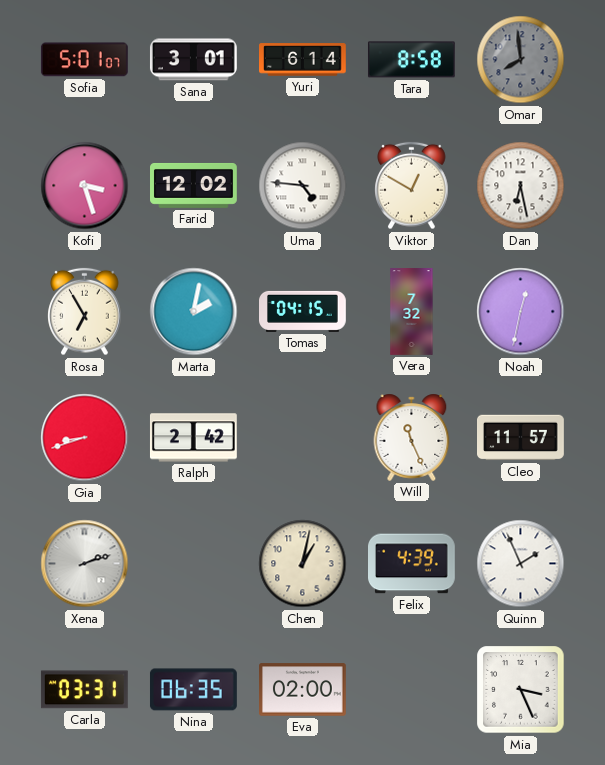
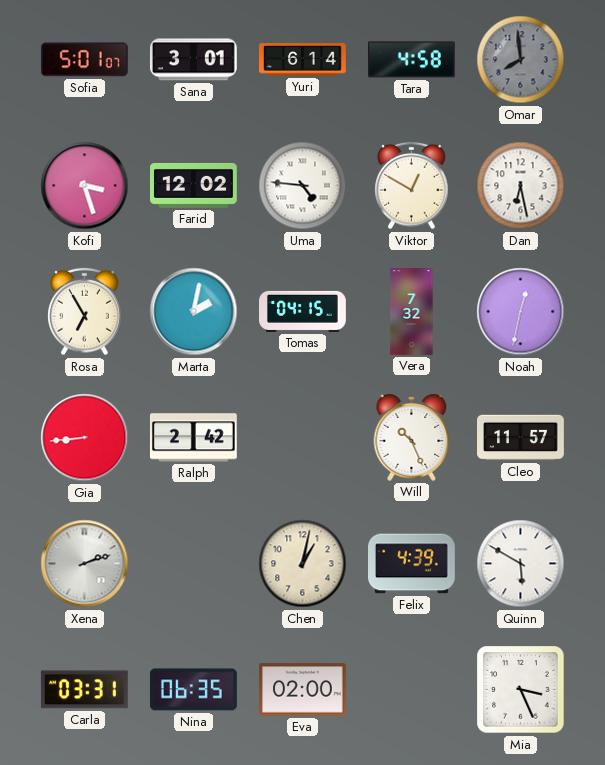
Tara: 8:58 -> 4:58 (411, 60)
Gia: 8:42 -> 8:44 (85, 438)
Will: 11:26 -> 10:26 (412, 437)
Quinn: 1:56 -> 5:50 (521, 564)
